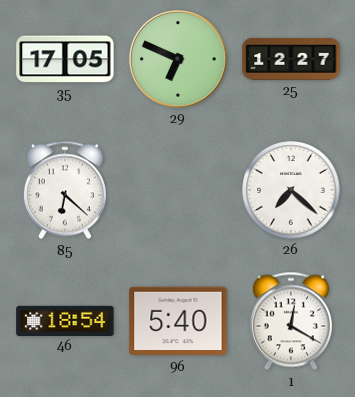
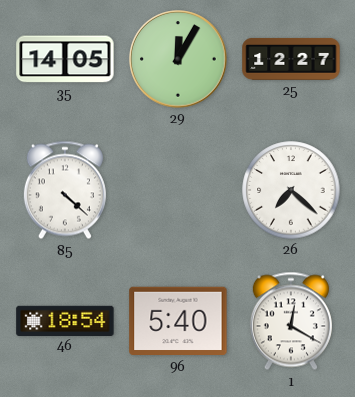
35: 17:05 -> 14:05 (65, 59)
29: 6:49 -> 12:05 (178, 59)
85: 6:22 -> 4:22 (65, 190)
